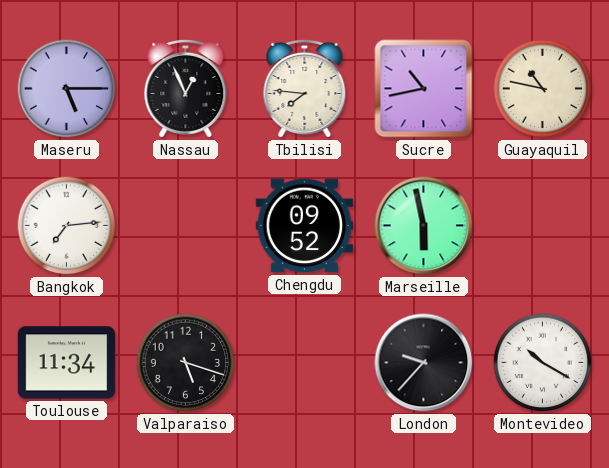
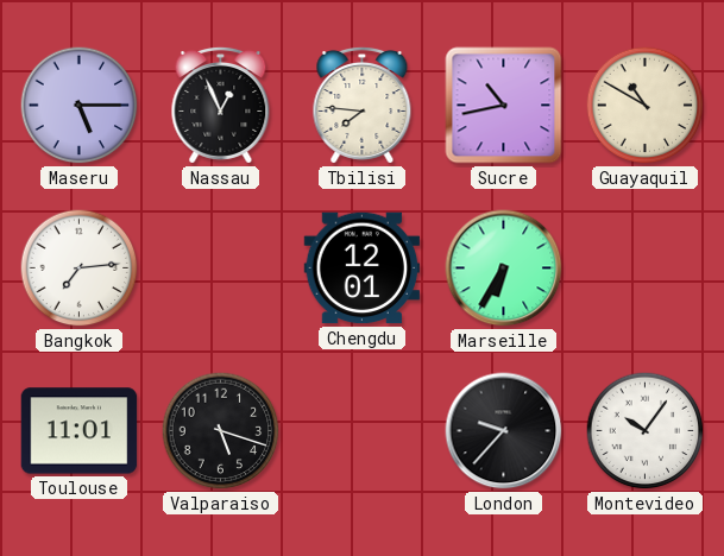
Guayaquil: 10:47 -> 10:50 (646, 106)
Chengdu: 09:52 -> 12:01 (363, 268)
Marseille: 5:58 -> 6:35 (504, 268)
Toulouse: 11:34 -> 11:01 (80, 431)
Montevideo: 10:20 -> 10:06 (646, 431)
